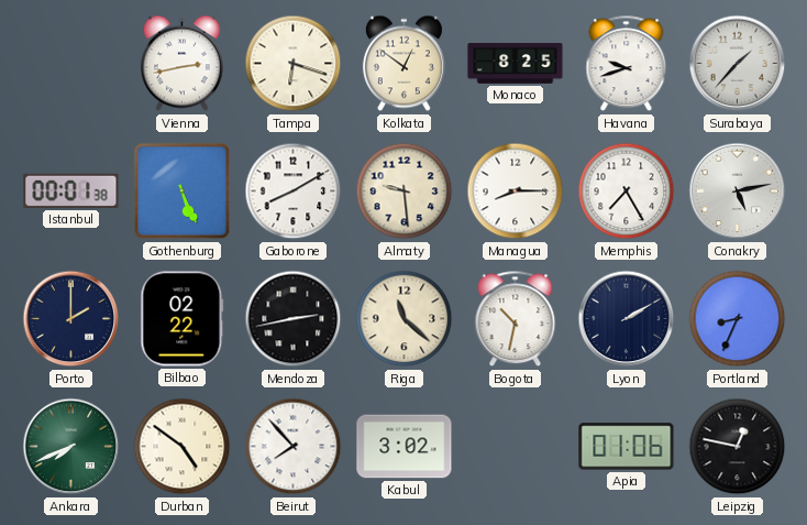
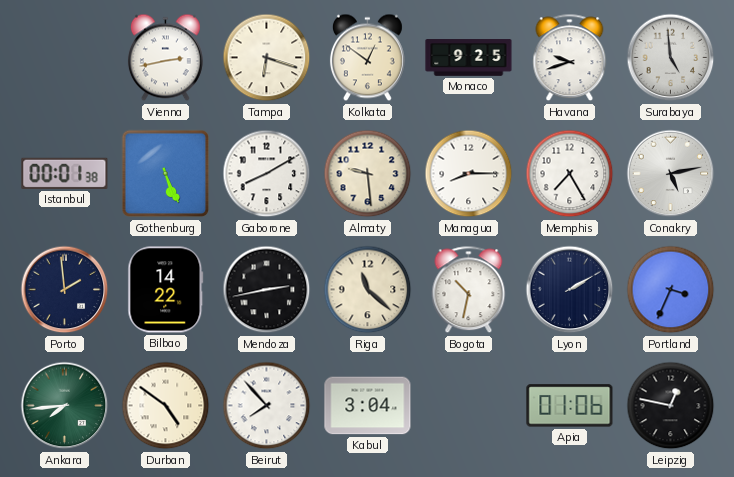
Monaco: 8:25 -> 9:25 (469, 58)
Surabaya: 1:37 -> 4:59 (671, 58)
Porto: 2:00 -> 1:59 (65, 290)
Bilbao: 02:22 -> 14:22 (166, 290)
Portland: 8:34 -> 3:34 (671, 290)
Ankara: 7:41 -> 7:44 (65, 406)
Kabul: 3:02 -> 3:04 (368, 406)
